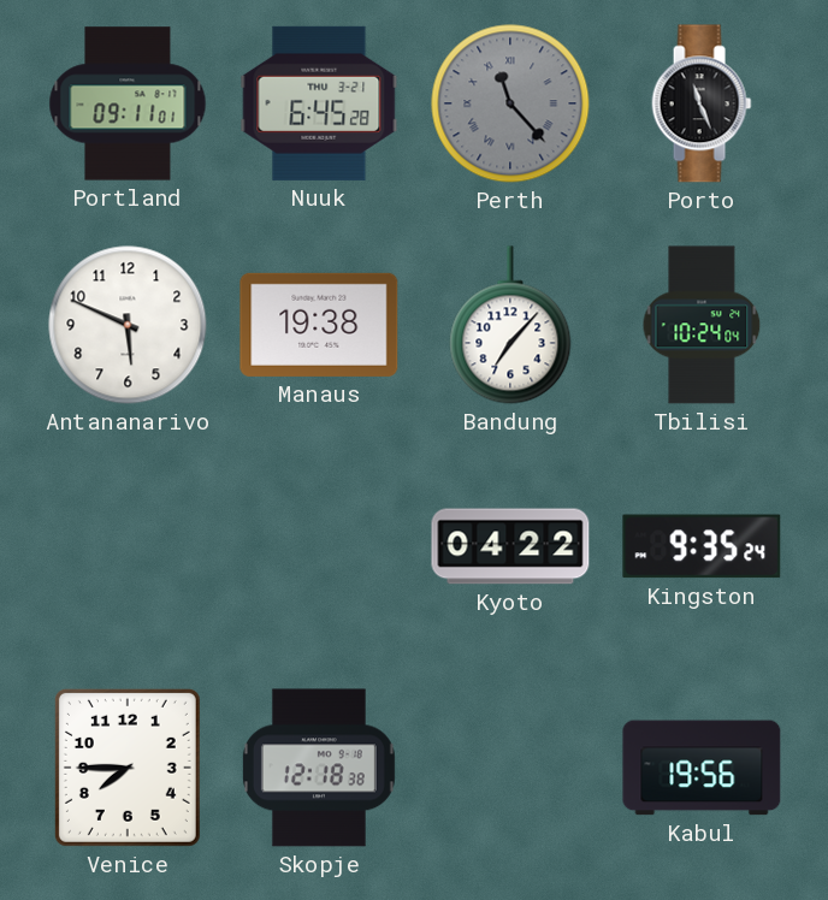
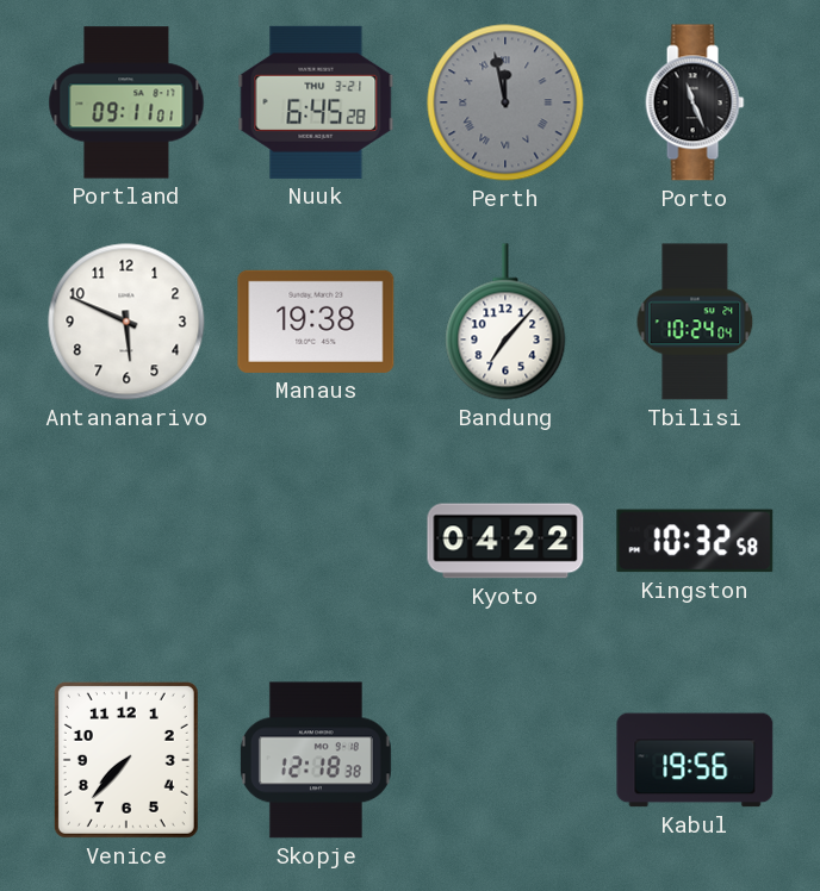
Perth: 11:23 -> 11:58 (505, 102)
Kingston: 9:35 -> 10:32 (695, 541)
Venice: 7:45 -> 7:37 (126, 760)
